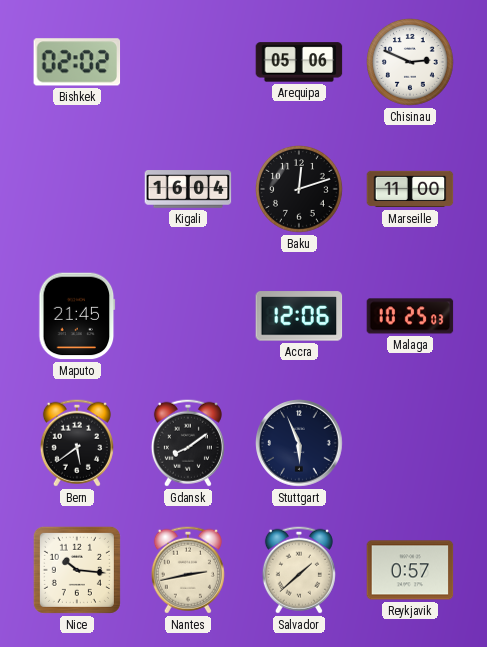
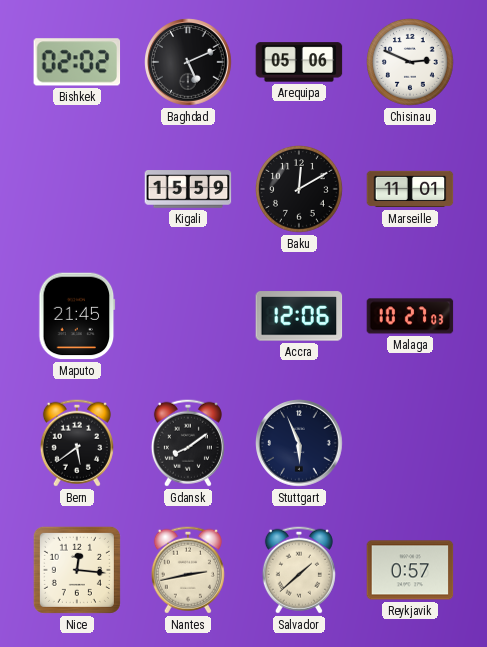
Baghdad: none -> 5:11 (188, 62)
Kigali: 16:04 -> 15:59 (188, 189)
Baku: 12:12 -> 12:10 (300, 190)
Marseille: 11:00 -> 11:01 (410, 189)
Malaga: 10:25 -> 10:27 (410, 316)
Nice: 10:16 -> 12:16 (77, 570)
